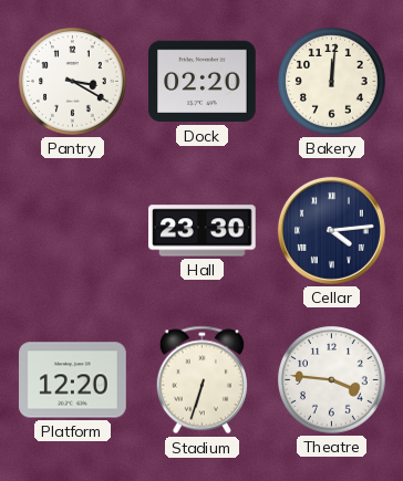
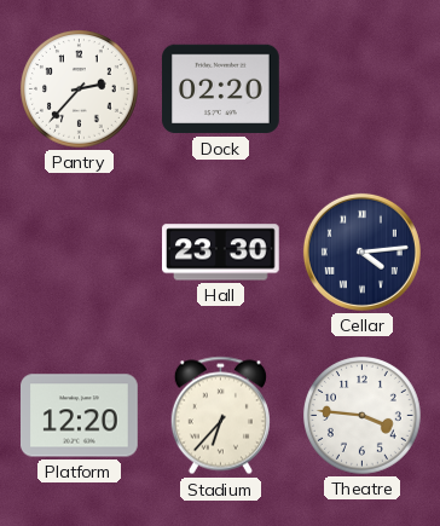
Pantry: 3:20 -> 2:37 (80, 89)
Bakery: 12:01 -> none (332, 82)
Stadium: 6:33 -> 6:37 (220, 416)
